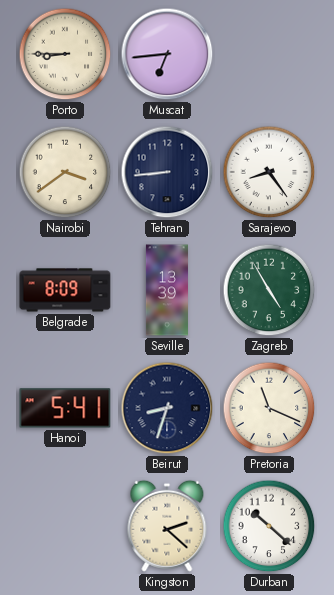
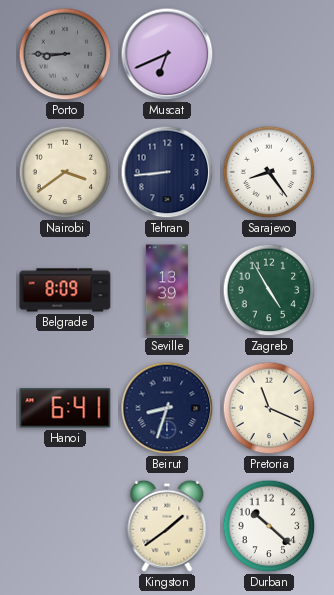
Porto dial: cream -> grey (65, 54)
Muscat: 6:44 -> 6:41 (167, 54)
Hanoi: 5:41 -> 6:41 (65, 408)
Kingston: 2:22 -> 1:39 (167, 526)
